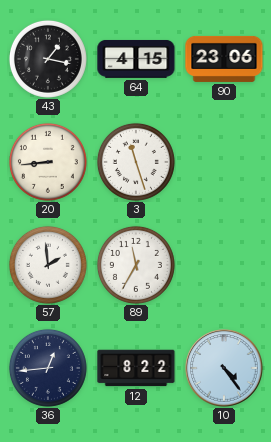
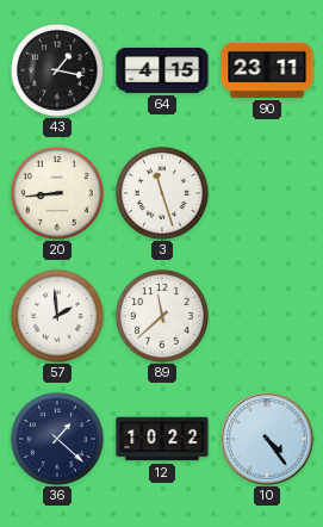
90: 23:06 -> 23:11 (267, 70)
89: 11:35 -> 11:38 (162, 316)
36: 12:44 -> 1:22 (57, 439)
12: 8:22 -> 10:22 (162, 439)
